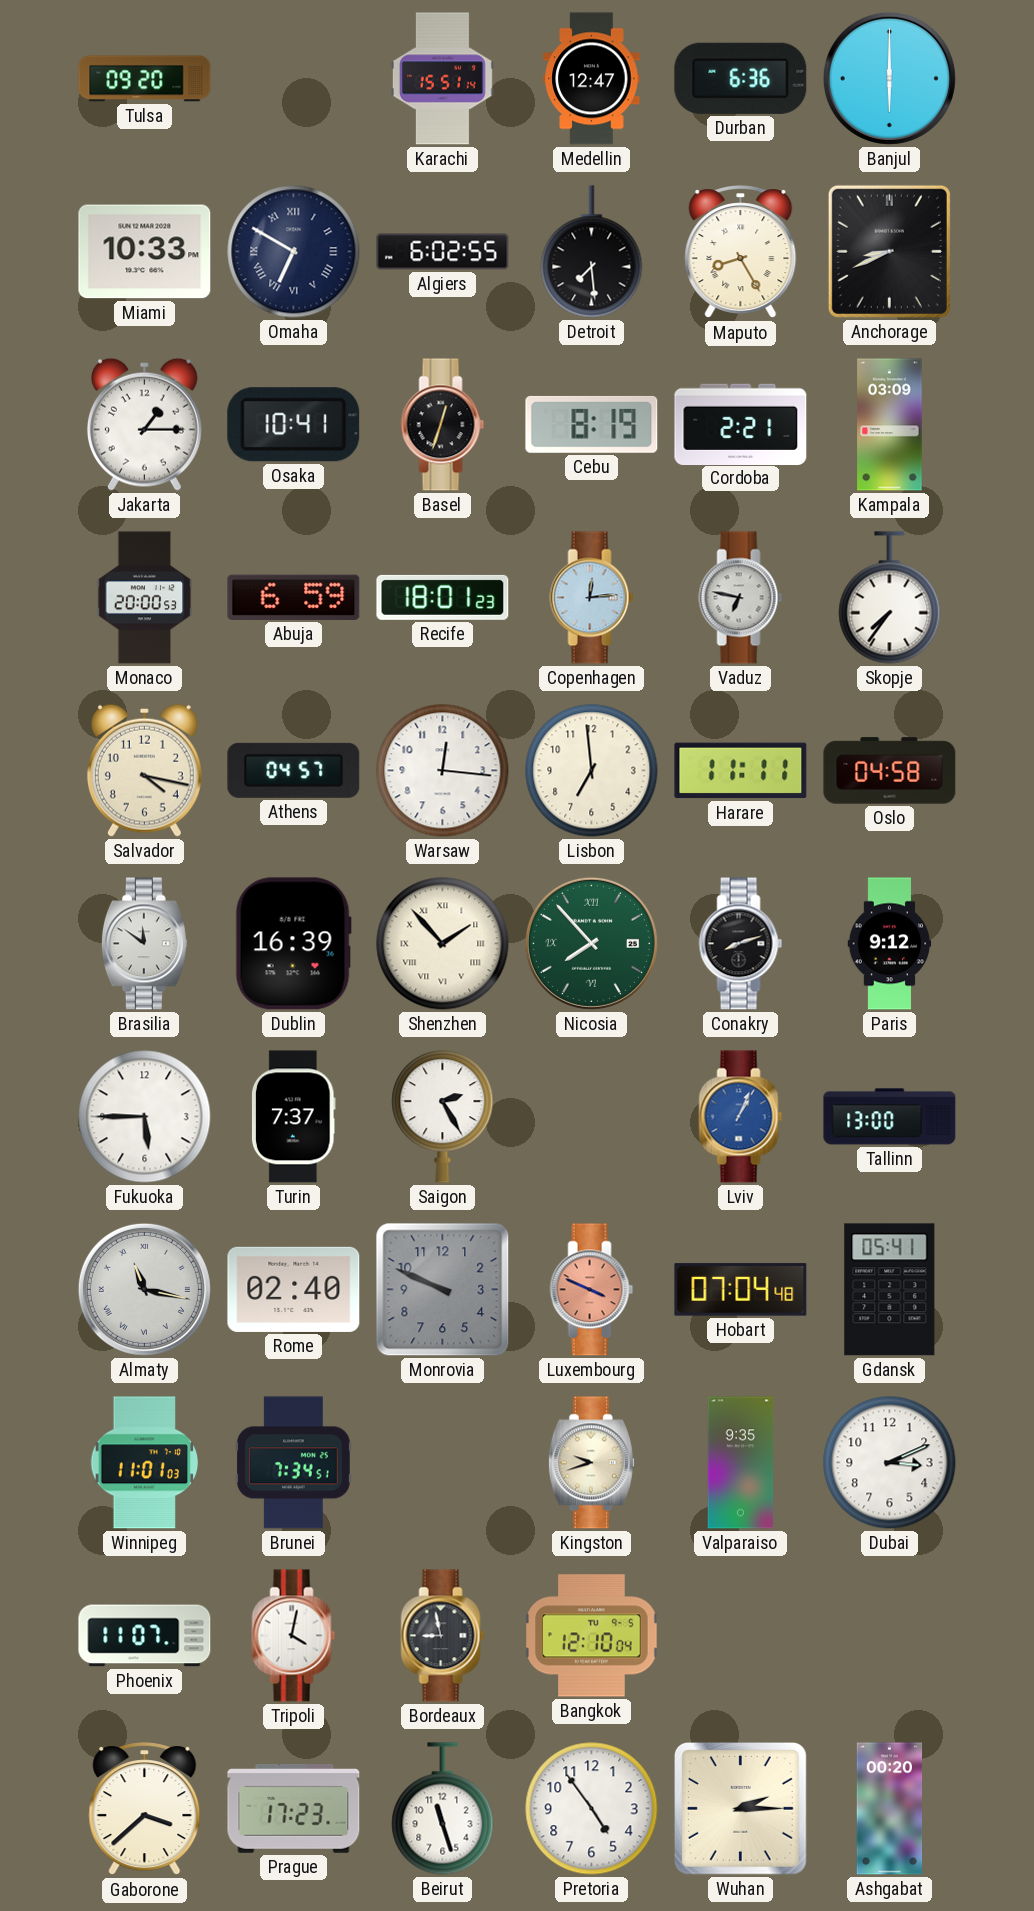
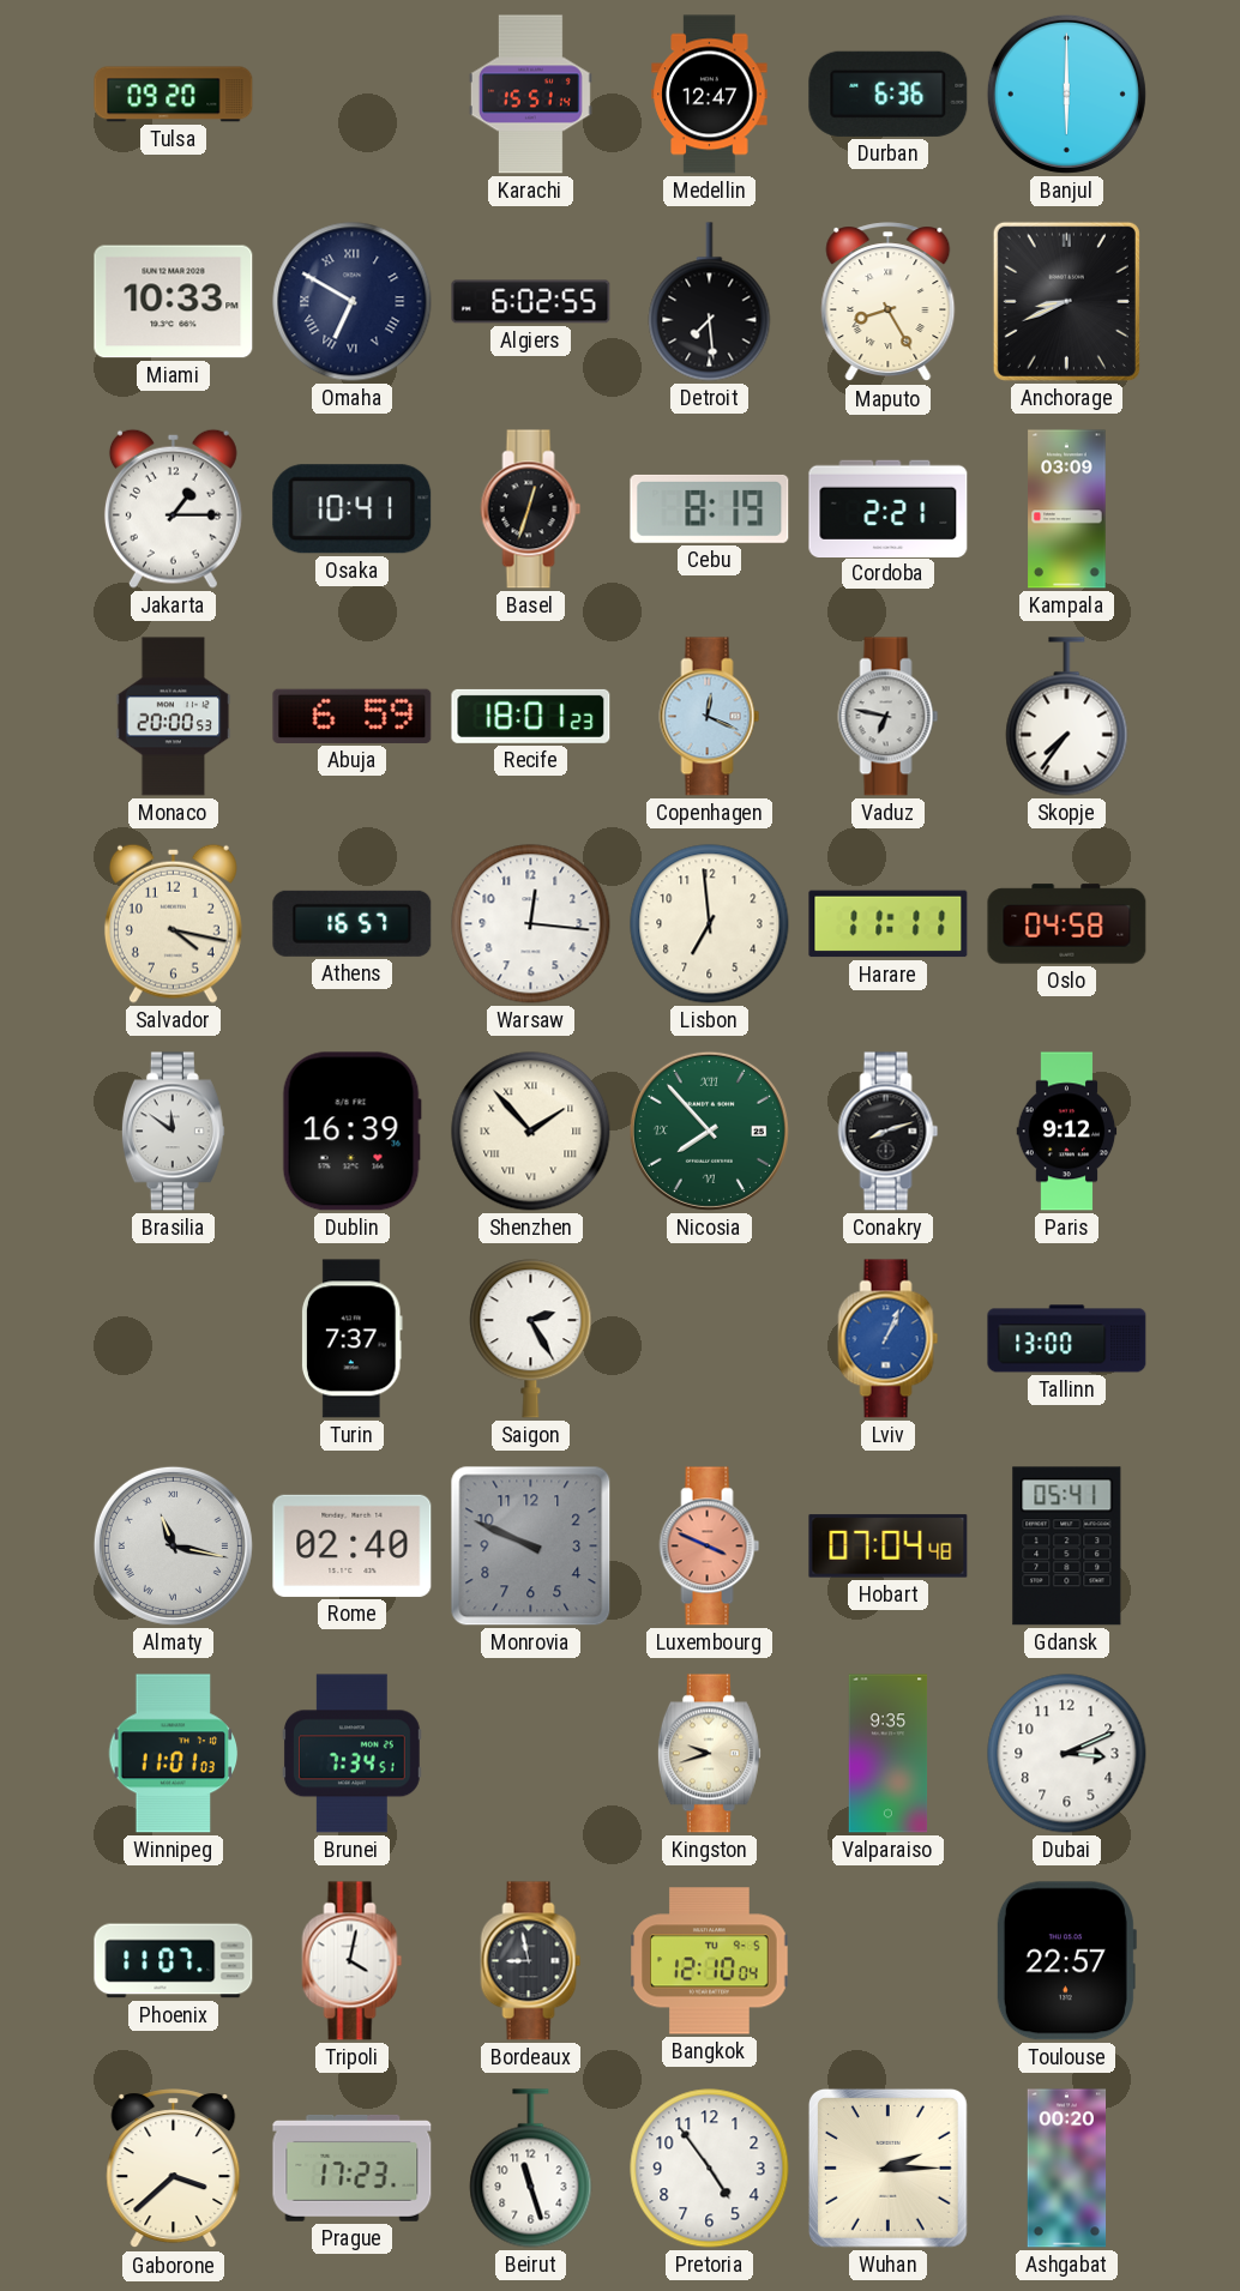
Copenhagen: 12:14 -> 12:19 (710, 717)
Athens: 04:57 -> 16:57 (353, 923)
Fukuoka: 5:45 -> none (145, 1117)
Toulouse: none -> 22:57 (1066, 1961)
